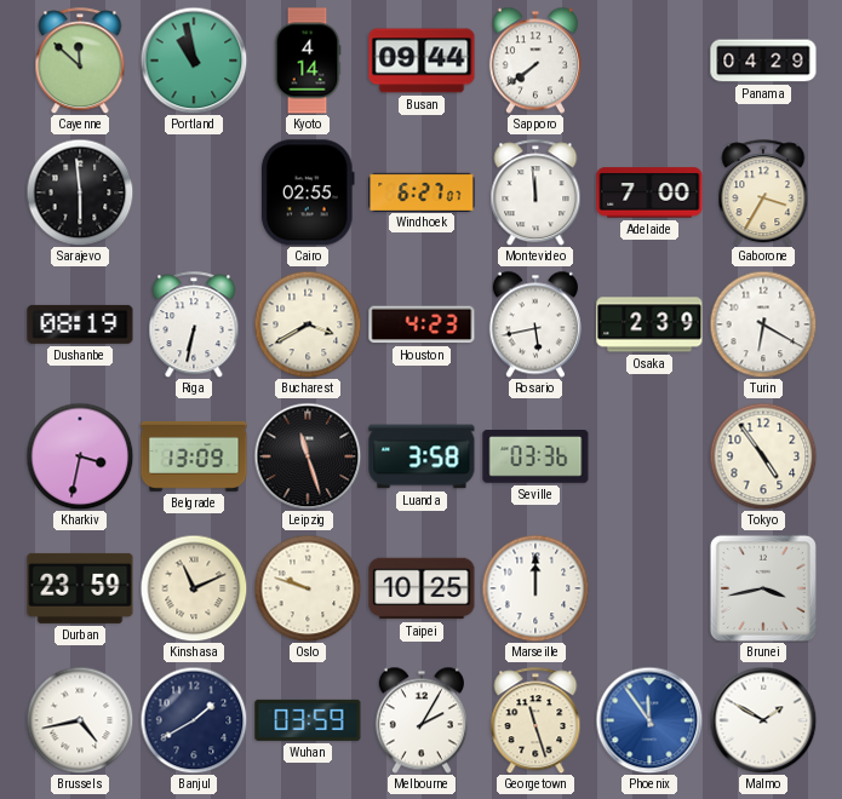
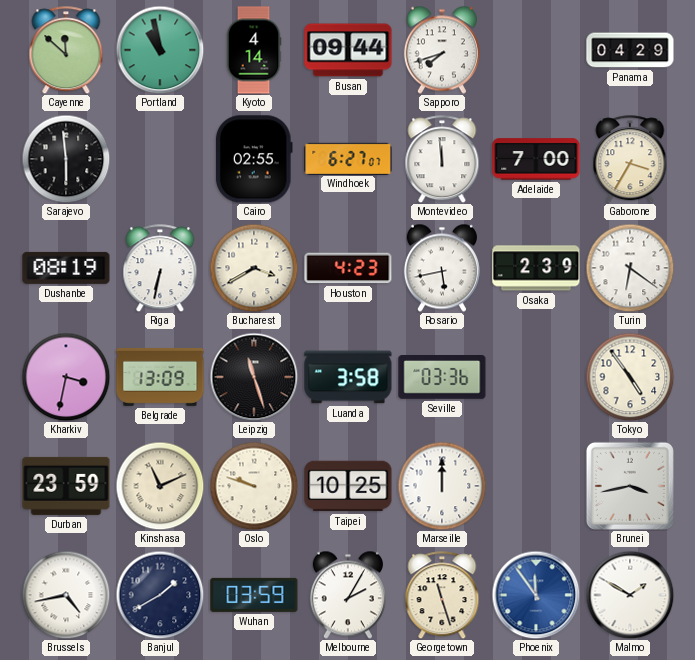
Sapporo: 7:39 -> 7:42 (442, 50)
Turin: 6:20 -> 6:21 (630, 268)
